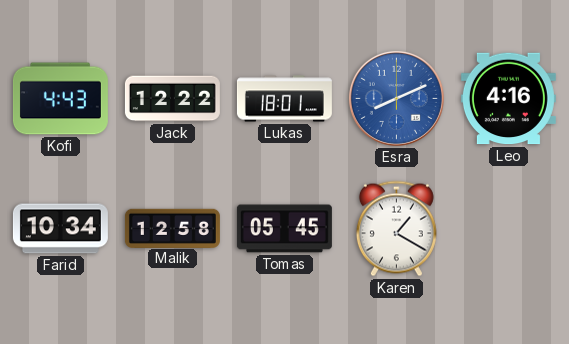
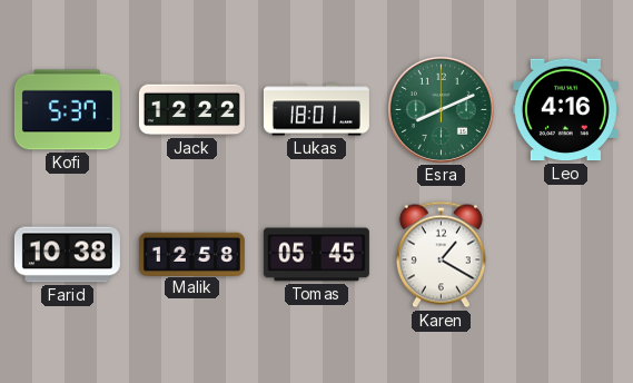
Kofi: 4:43 -> 5:37 (67, 110)
Esra dial: blue -> green (441, 109)
Farid: 10:34 -> 10:38 (67, 255)
